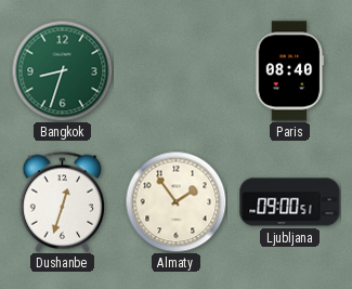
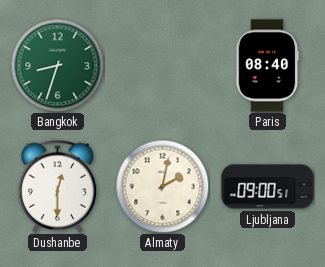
Dushanbe: 12:33 -> 12:30 (57, 186)
Almaty: 1:54 -> 2:02 (162, 186)
